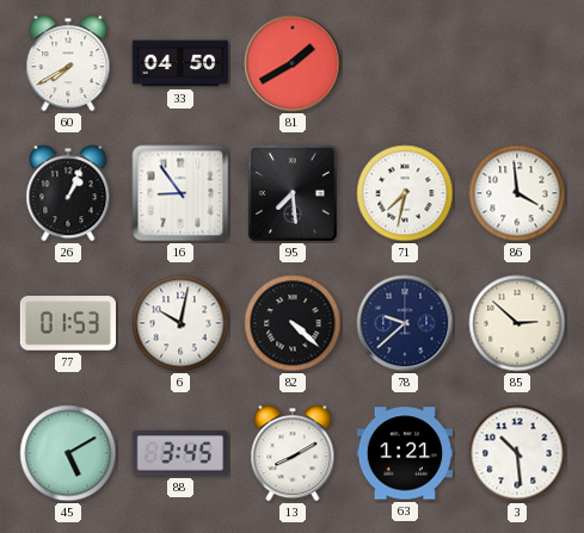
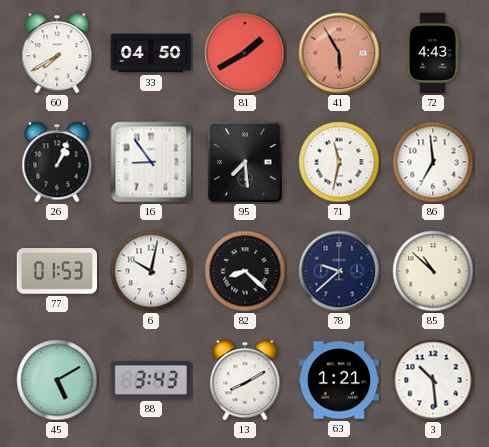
41: none -> 5:55 (339, 53)
72: none -> 4:43 (433, 53)
71: 7:32 -> 11:32 (339, 162)
86: 3:59 -> 6:59 (433, 162)
82: 4:22 -> 8:22 (245, 271)
85: 2:52 -> 10:52 (433, 271)
88: 3:45 -> 3:43 (151, 380)
